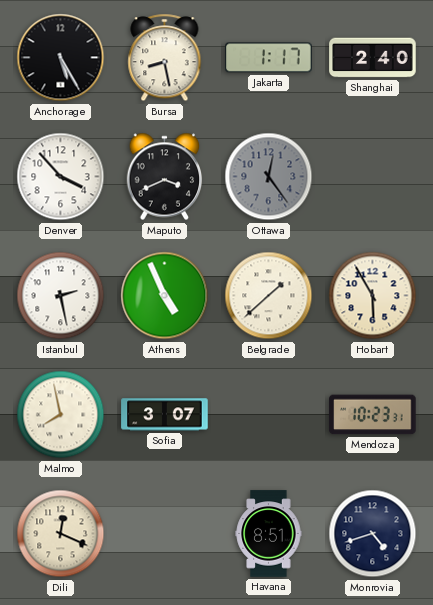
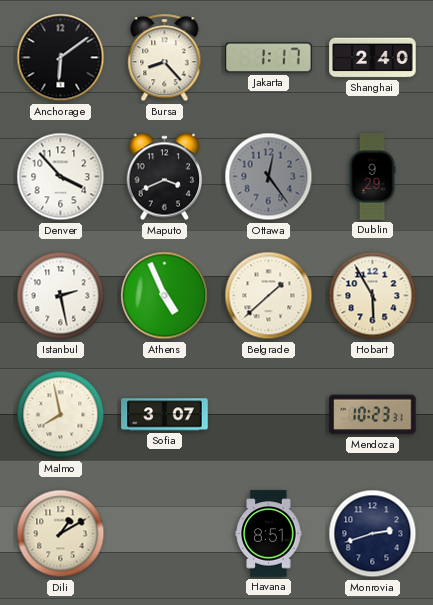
Anchorage: 5:25 -> 6:09 (61, 58)
Bursa: 8:28 -> 8:23 (165, 58)
Dublin: none -> 9:29 (372, 177)
Dili: 12:19 -> 1:10 (61, 534)
Monrovia: 4:42 -> 2:42 (373, 534)
